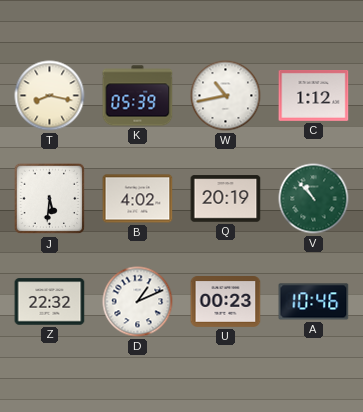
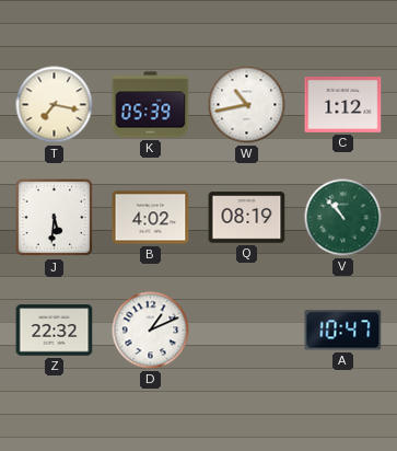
T: 8:17 -> 7:17 (55, 105)
Q: 20:19 -> 08:19 (247, 218)
U: 00:23 -> none (226, 302)
A: 10:46 -> 10:47 (343, 331)
